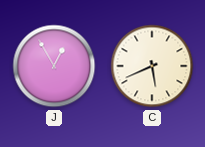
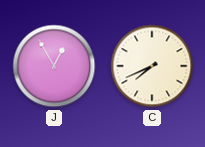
C: 5:41 -> 7:41 (152, 66)
